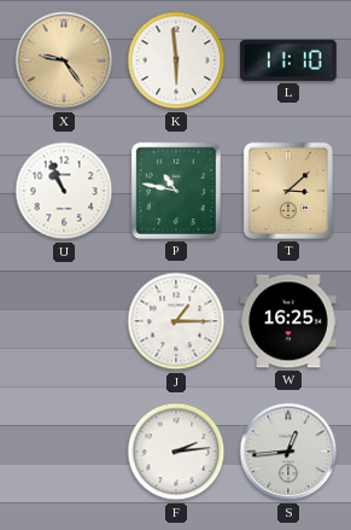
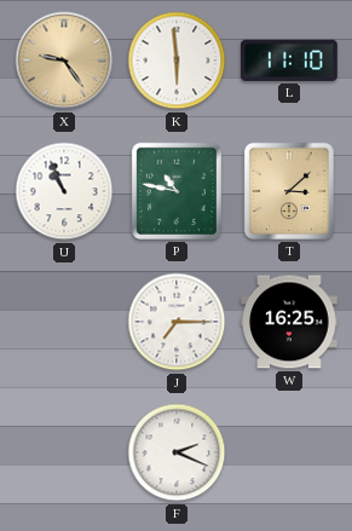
J: 1:15 -> 7:15 (177, 322)
F: 2:14 -> 2:19 (177, 452)
S: 12:44 -> none (288, 452)
